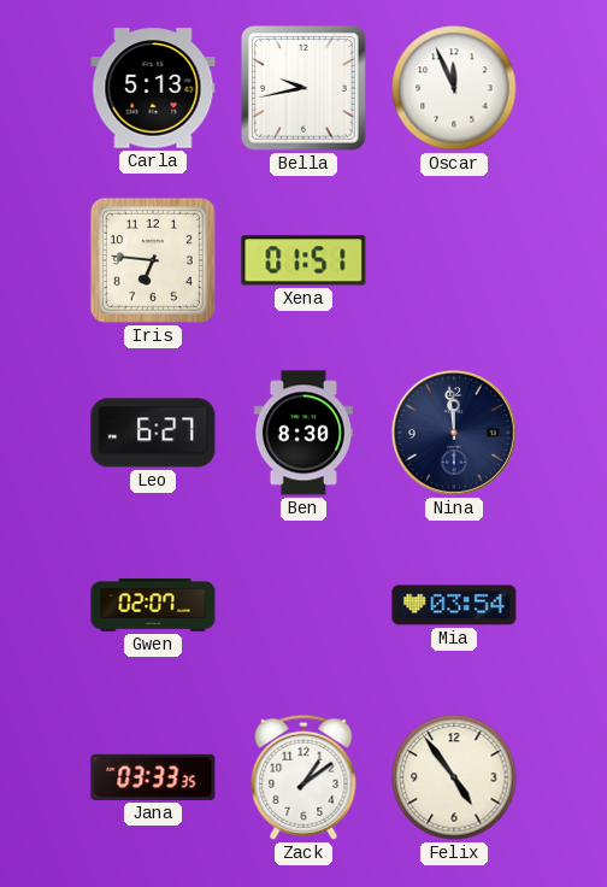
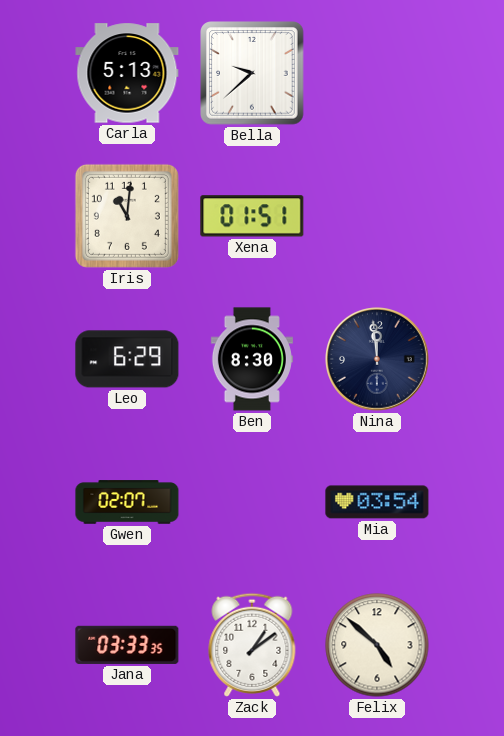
Bella: 9:43 -> 9:38 (252, 73)
Oscar: 11:56 -> none (454, 88)
Iris: 6:46 -> 11:01 (127, 216)
Leo: 6:27 -> 6:29 (127, 359)
Felix: 4:54 -> 4:52 (377, 645)
